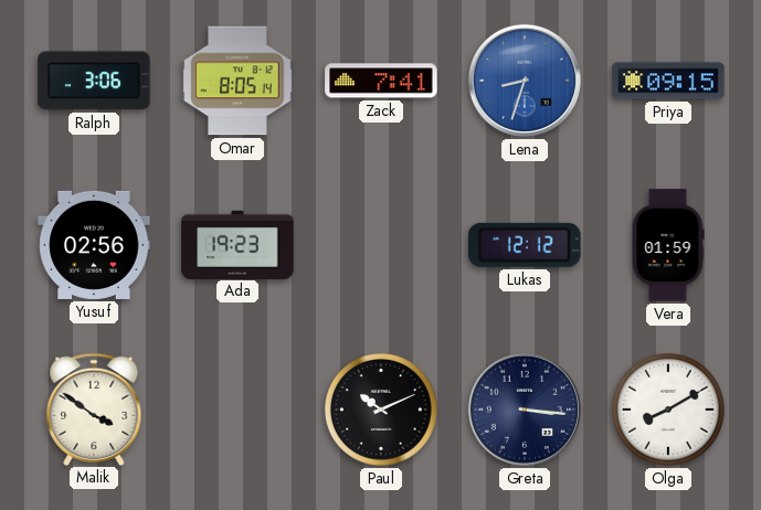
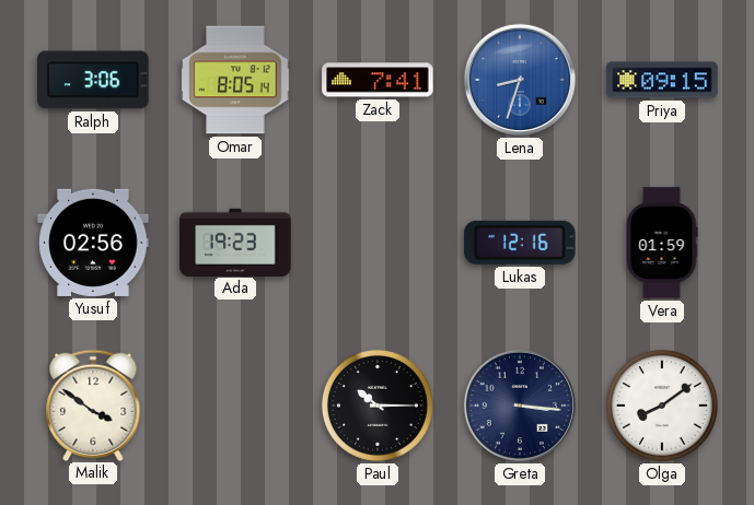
Lukas: 12:12 -> 12:16 (520, 243)
Paul: 10:11 -> 10:15 (378, 406)
Olga: 8:10 -> 8:09 (662, 406)
